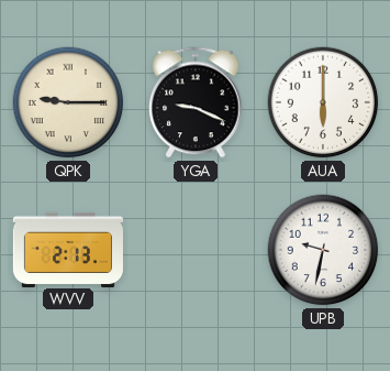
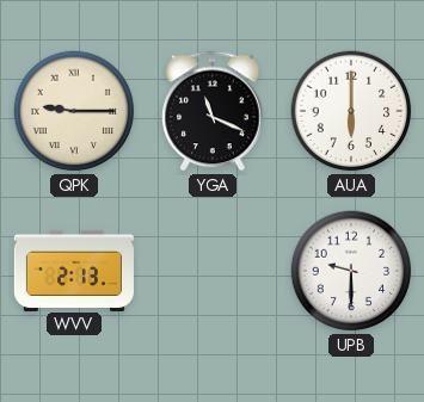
YGA: 9:19 -> 11:19 (213, 111)
UPB: 9:32 -> 9:30 (351, 271)
